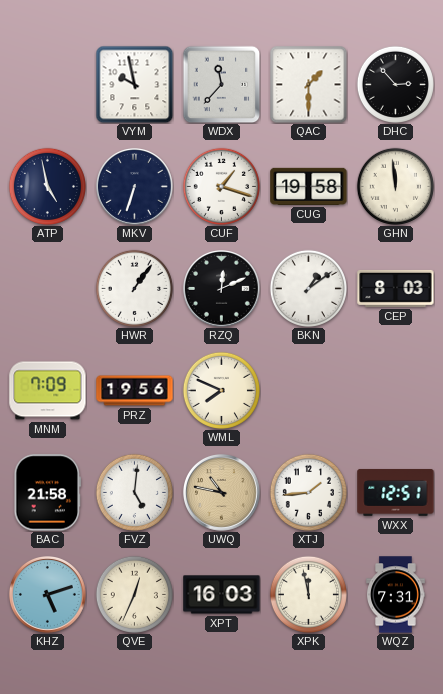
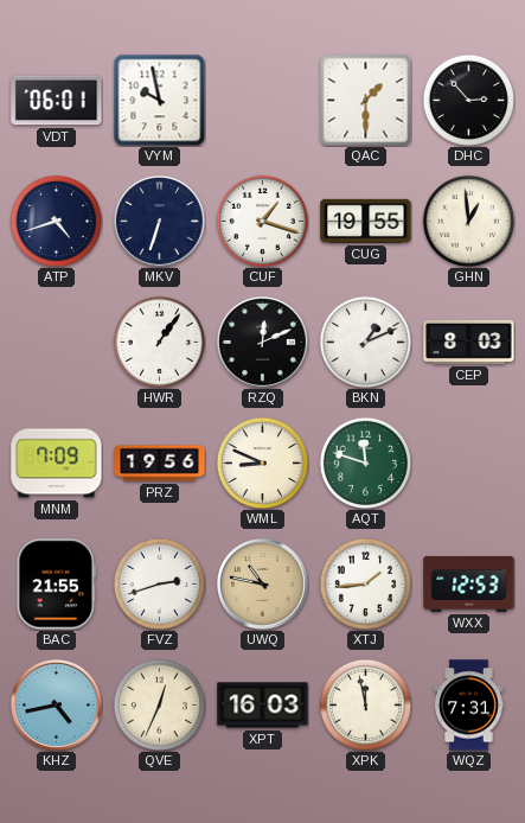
VDT: none -> 06:01 (57, 101)
WDX: 11:37 -> none (221, 84)
ATP: 4:58 -> 4:42 (56, 221)
CUG: 19:58 -> 19:55 (366, 221)
GHN: 11:59 -> 12:59 (468, 221)
BKN: 1:09 -> 1:11 (365, 342)
WML: 7:49 -> 8:49 (262, 462)
AQT: none -> 11:48 (365, 462)
BAC: 21:58 -> 21:55 (57, 585)
FVZ: 5:01 -> 2:42 (159, 583)
WXX: 12:51 -> 12:53 (469, 583)
KHZ: 5:12 -> 4:43 (57, 706)
